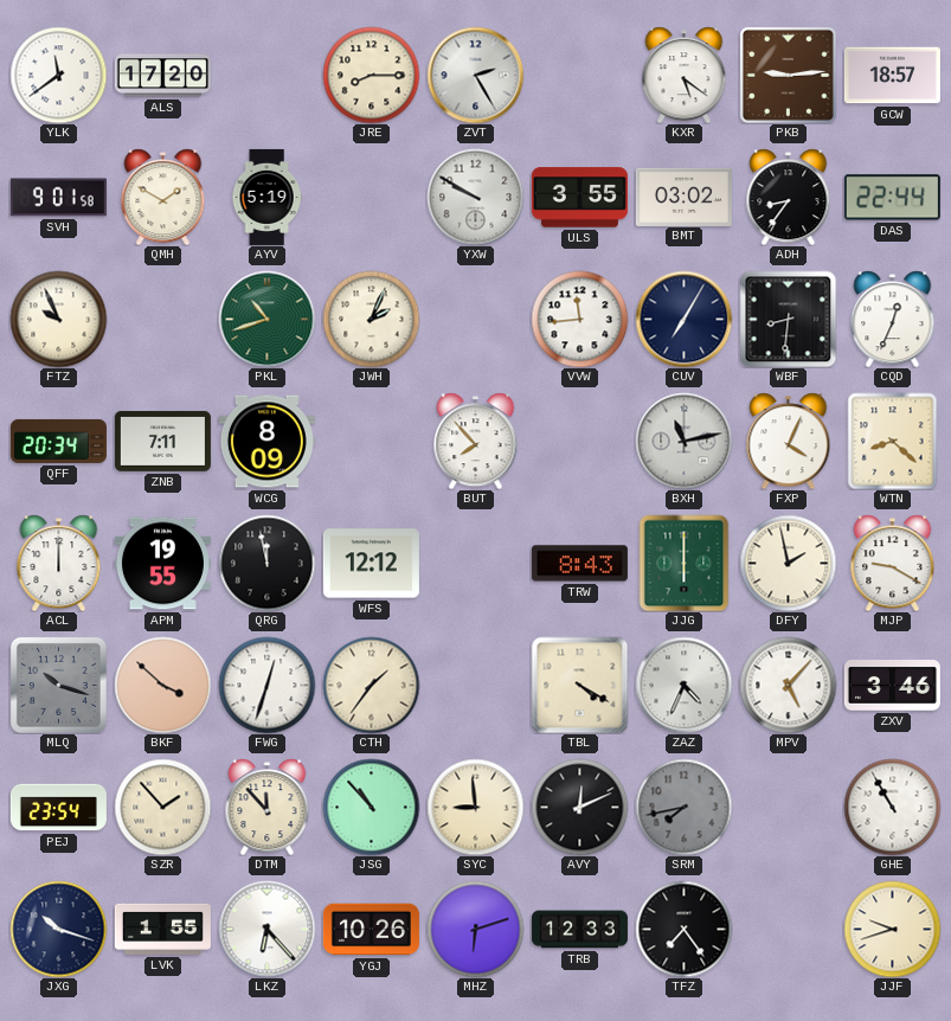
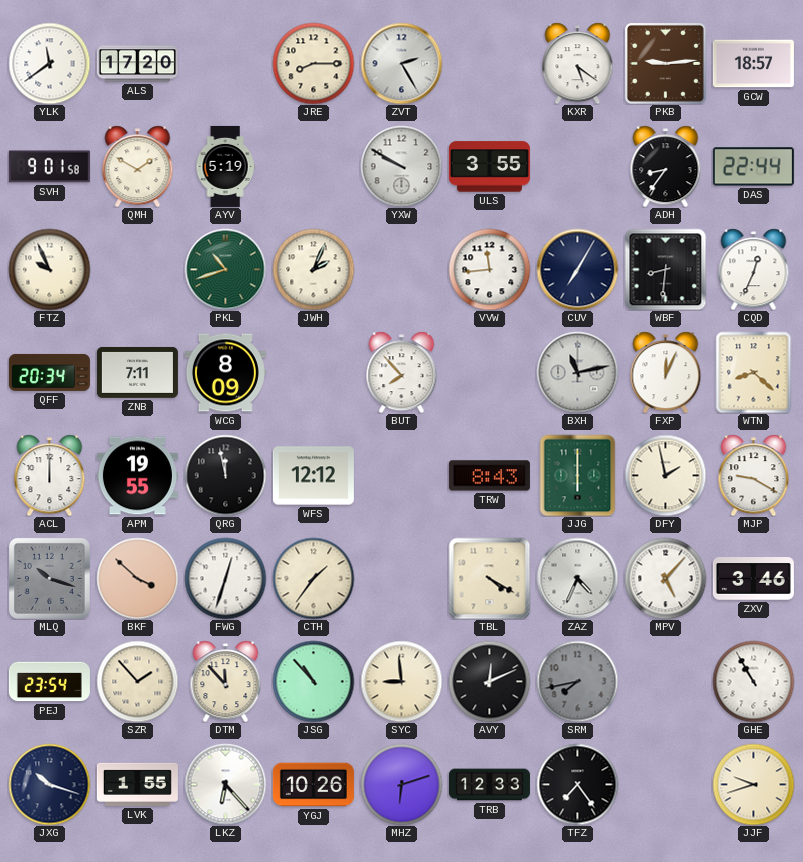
BMT: 03:02 -> none (683, 197)
FXP: 4:04 -> 12:04 (666, 372)
